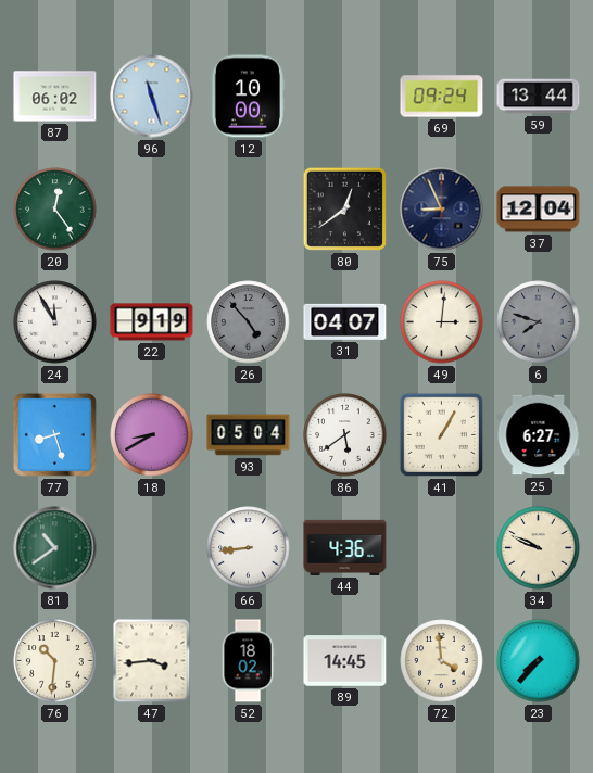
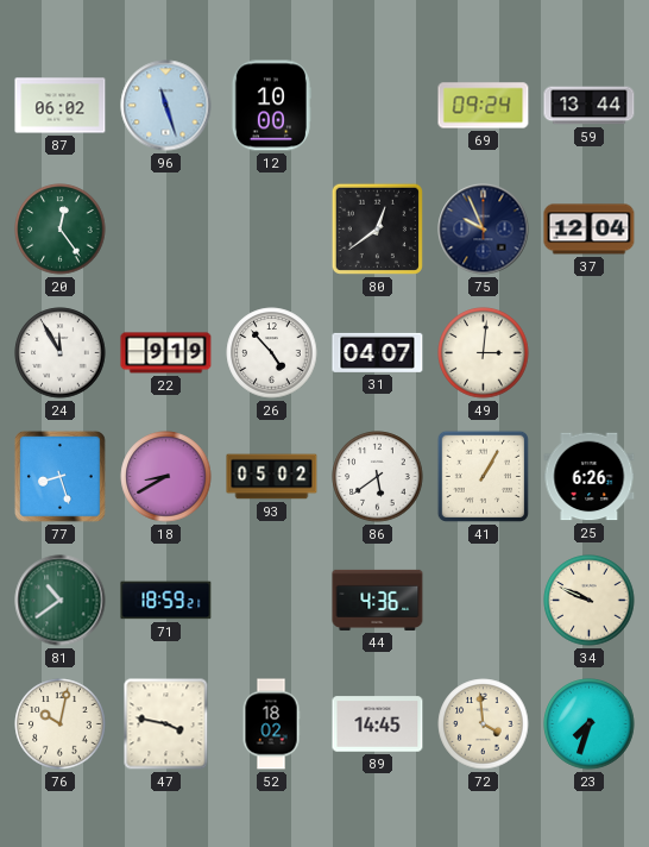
75: 8:56 -> 9:56 (484, 230)
26 dial: grey -> white (272, 353)
6: 7:48 -> none (539, 322)
93: 05:04 -> 05:02 (272, 477)
25: 6:27 -> 6:26 (590, 477)
71: none -> 18:59 (166, 601)
66: 8:44 -> none (249, 548)
76: 10:31 -> 10:02 (61, 724)
47: 3:44 -> 3:47 (166, 724)
23: 7:37 -> 7:33 (590, 724)
